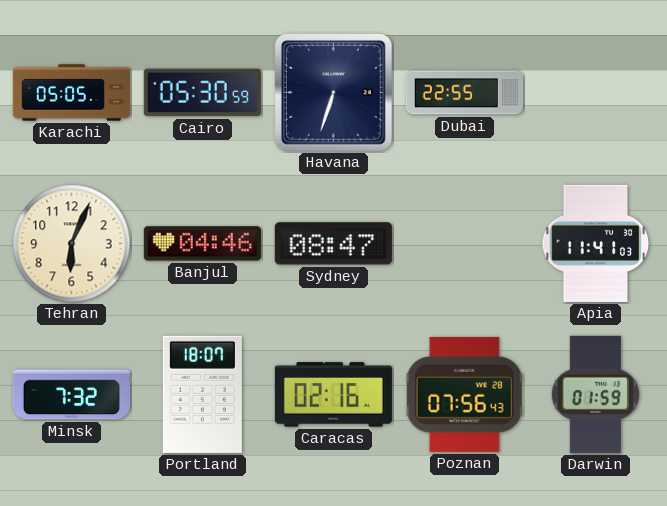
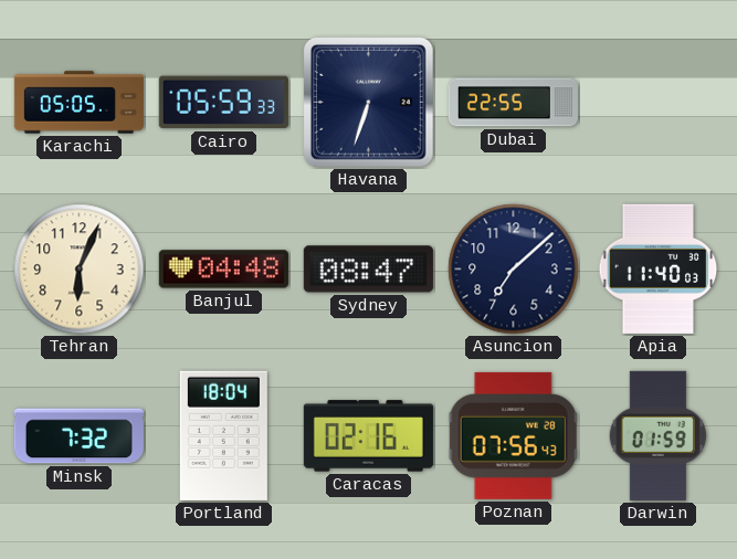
Cairo: 05:30 -> 05:59 (223, 103)
Banjul: 04:46 -> 04:48 (223, 270)
Asuncion: none -> 7:08 (514, 270)
Apia: 11:41 -> 11:40 (659, 268)
Portland: 18:07 -> 18:04 (223, 435)
